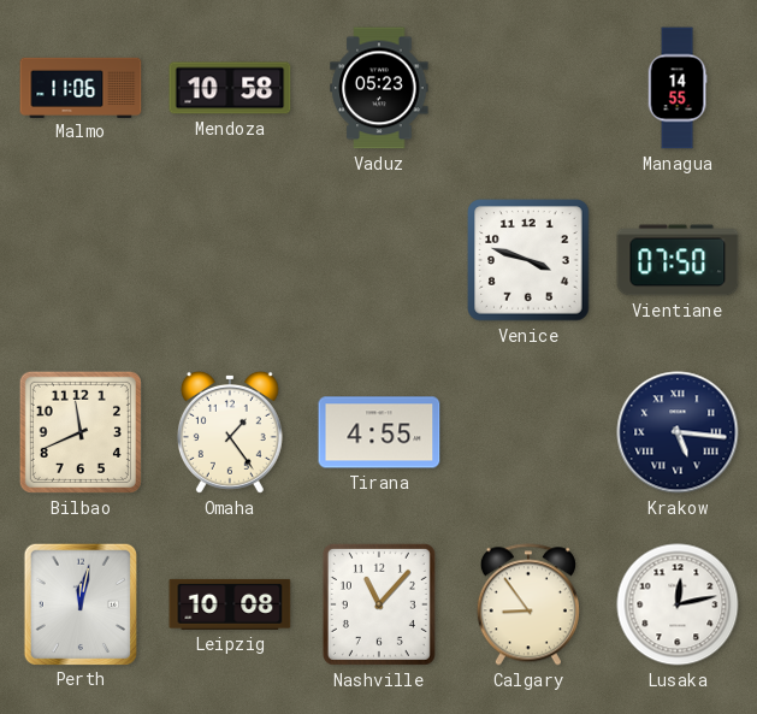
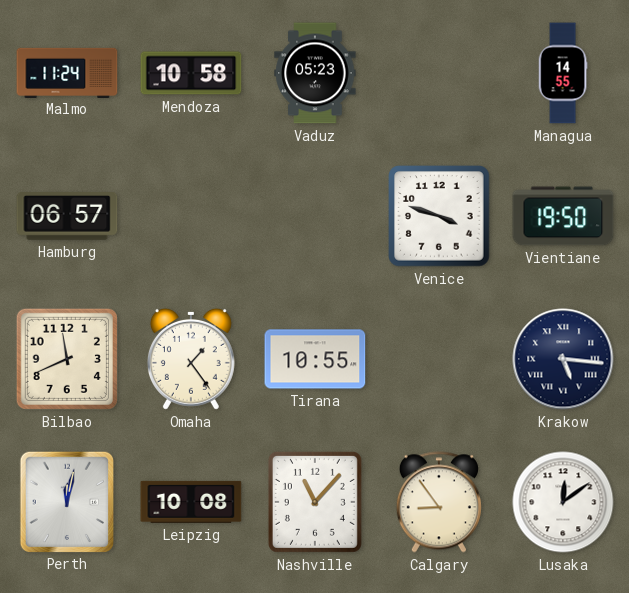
Malmo: 11:06 -> 11:24 (67, 72)
Hamburg: none -> 06:57 (67, 217)
Vientiane: 07:50 -> 19:50 (563, 216)
Tirana: 4:55 -> 10:55 (315, 359)
Lusaka: 12:13 -> 12:09 (563, 502)
